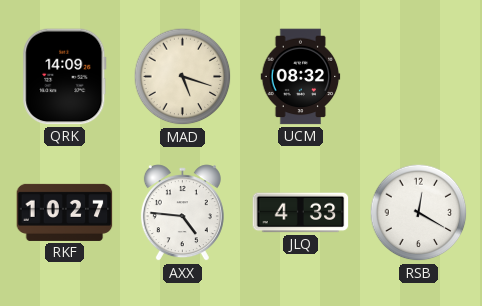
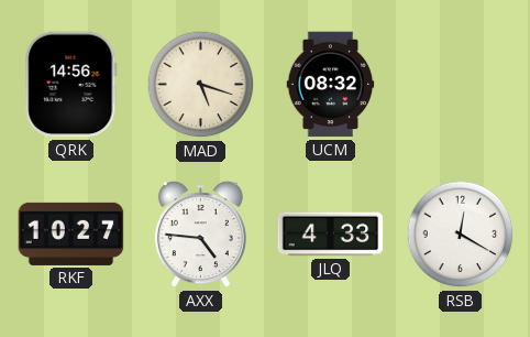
QRK: 14:09 -> 14:56 (71, 85)
